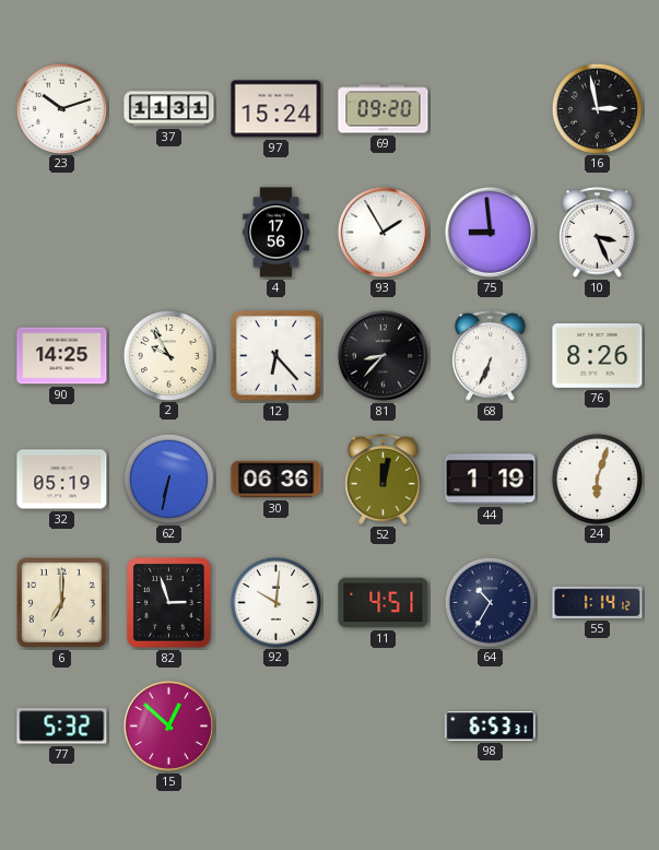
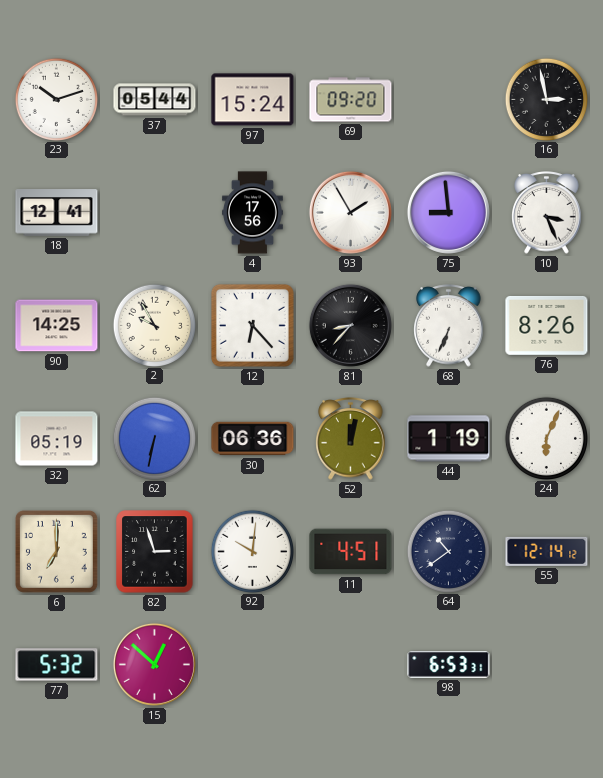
37: 11:31 -> 05:44 (155, 100)
18: none -> 12:41 (57, 213)
24: 6:03 -> 6:04 (546, 438)
64: 10:35 -> 10:39 (448, 551)
55: 1:14 -> 12:14 (547, 551)
